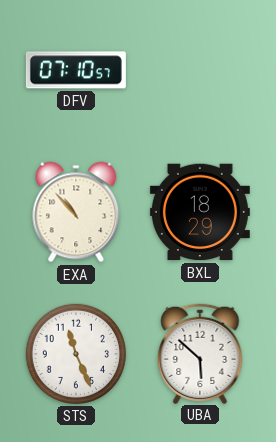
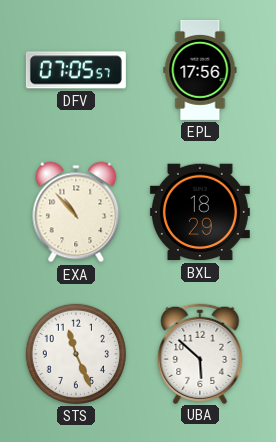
DFV: 07:10 -> 07:05 (76, 70)
EPL: none -> 17:56 (200, 70)
